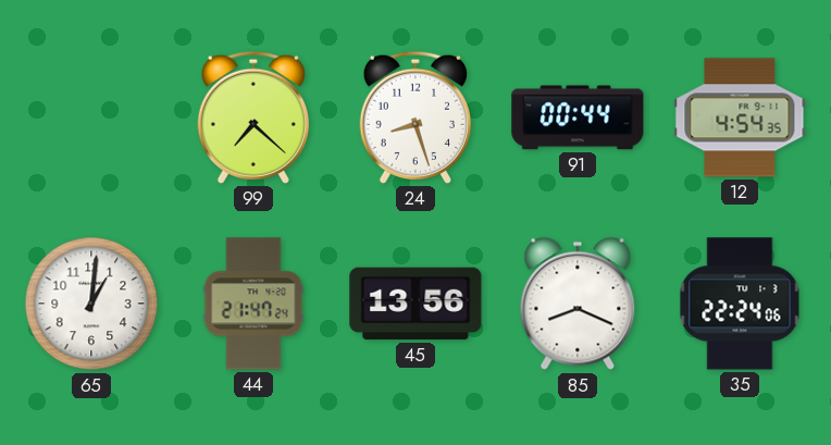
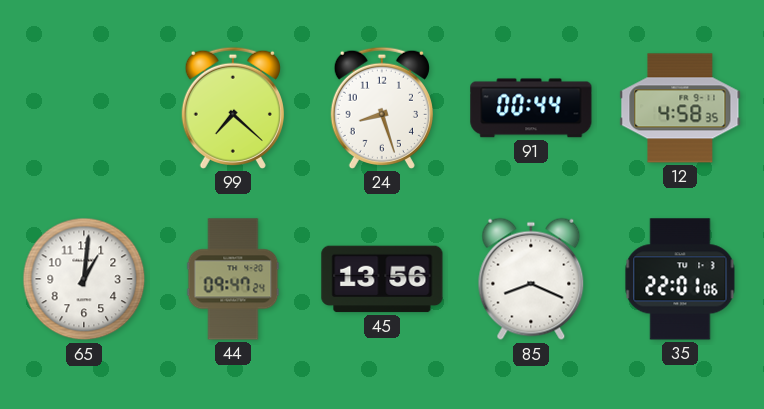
12: 4:54 -> 4:58 (680, 108)
44: 21:47 -> 09:47 (233, 279)
35: 22:24 -> 22:01 (680, 279)
